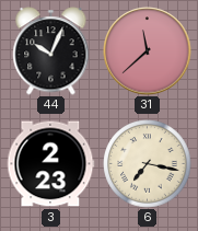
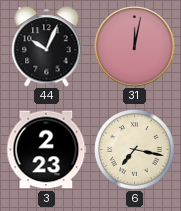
31: 11:38 -> 12:02 (135, 47)
